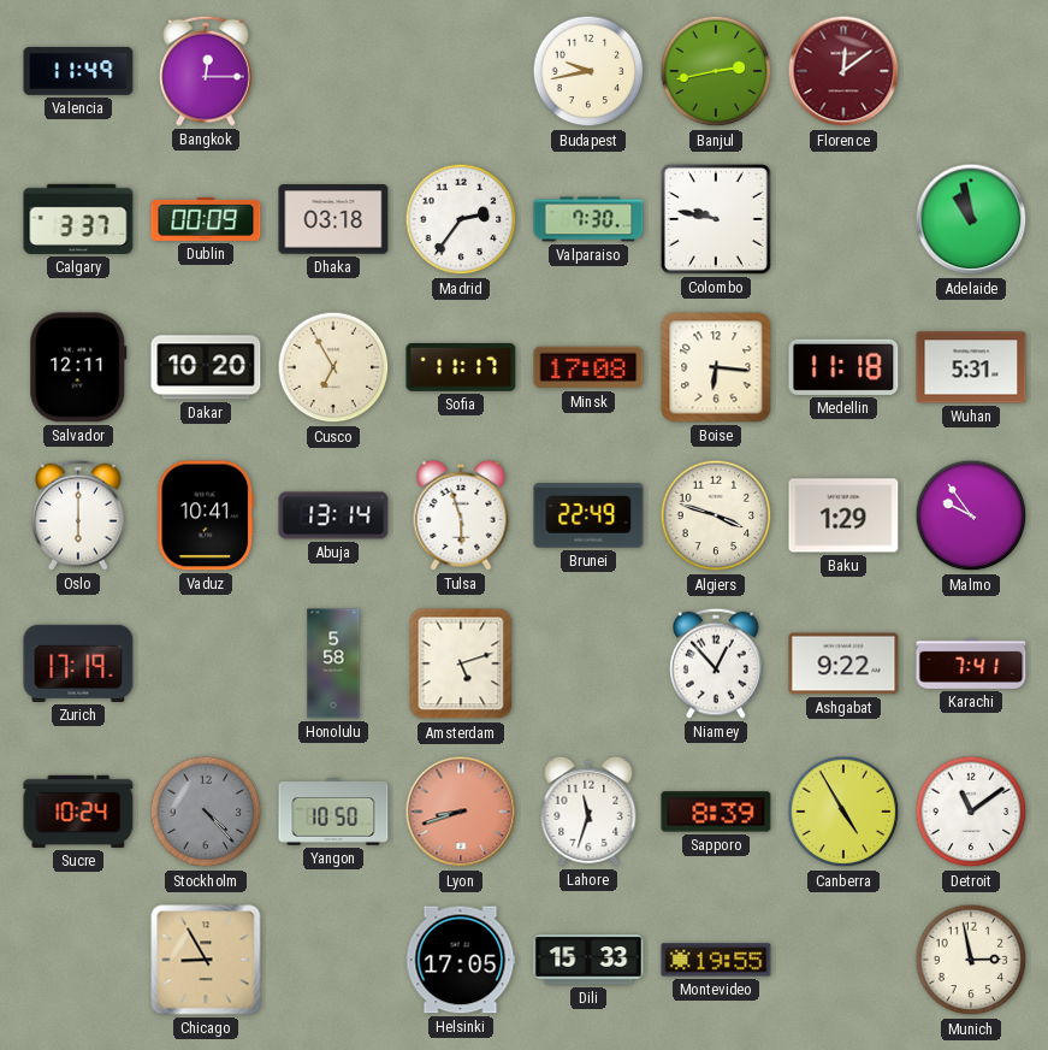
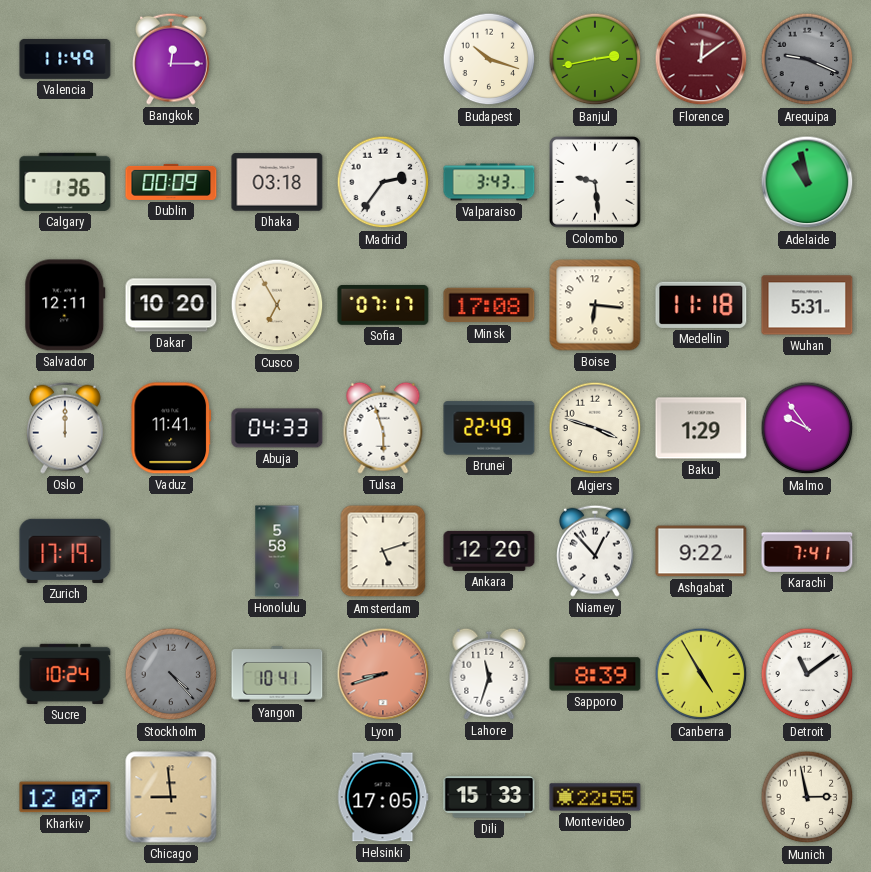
Budapest: 9:43 -> 10:18 (489, 59)
Arequipa: none -> 9:19 (807, 59)
Calgary: 3:37 -> 1:36 (65, 182)
Valparaiso: 7:30 -> 3:43 (489, 182)
Colombo: 9:47 -> 9:29 (595, 182)
Sofia: 11:17 -> 07:17 (383, 305)
Oslo: 6:00 -> 12:00 (66, 428)
Vaduz: 10:41 -> 11:41 (171, 428)
Abuja: 13:14 -> 04:33 (277, 428)
Ankara: none -> 12:20 (489, 551)
Yangon: 10:50 -> 10:41 (277, 674)
Kharkiv: none -> 12:07 (65, 797)
Chicago: 8:55 -> 8:59 (171, 797)
Montevideo: 19:55 -> 22:55 (595, 797)
